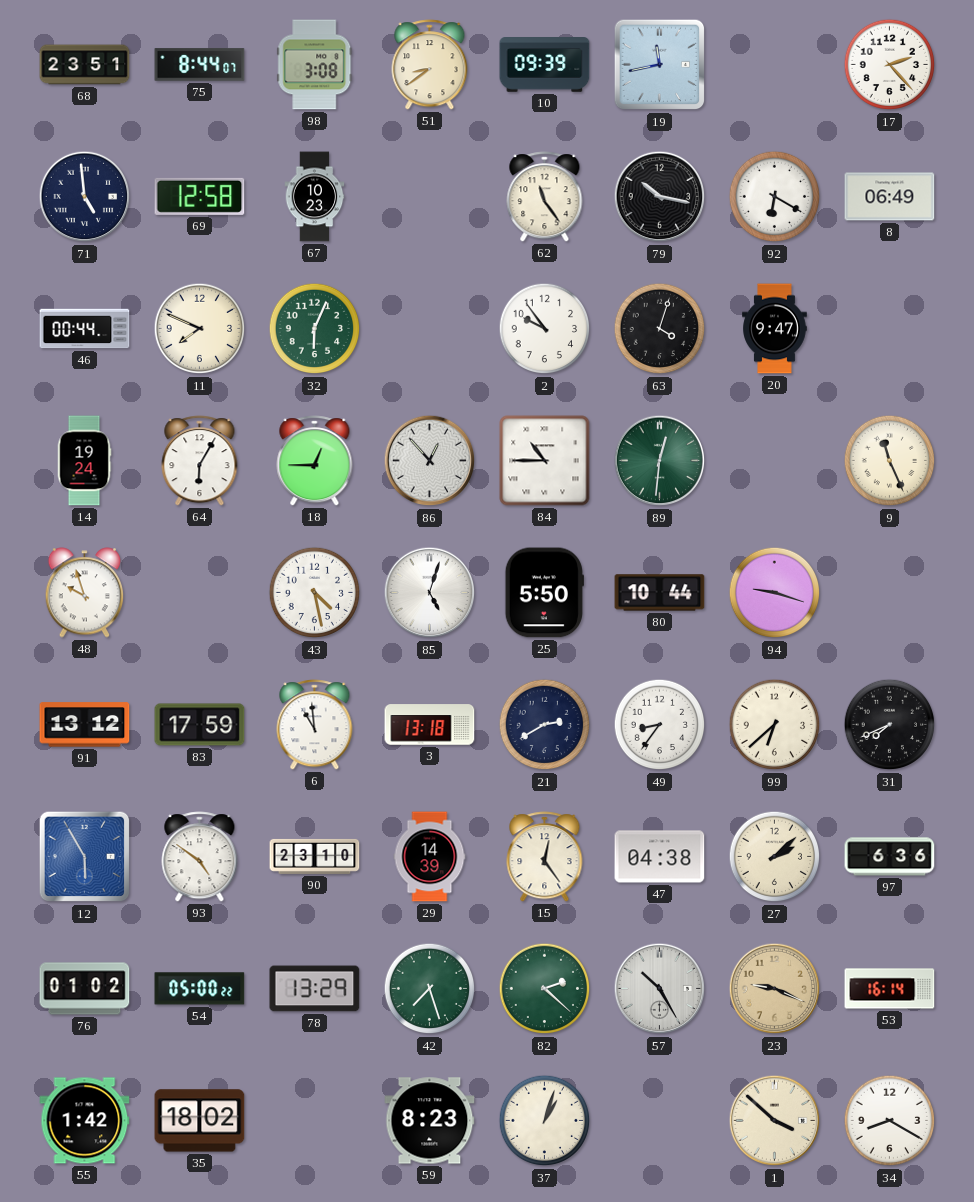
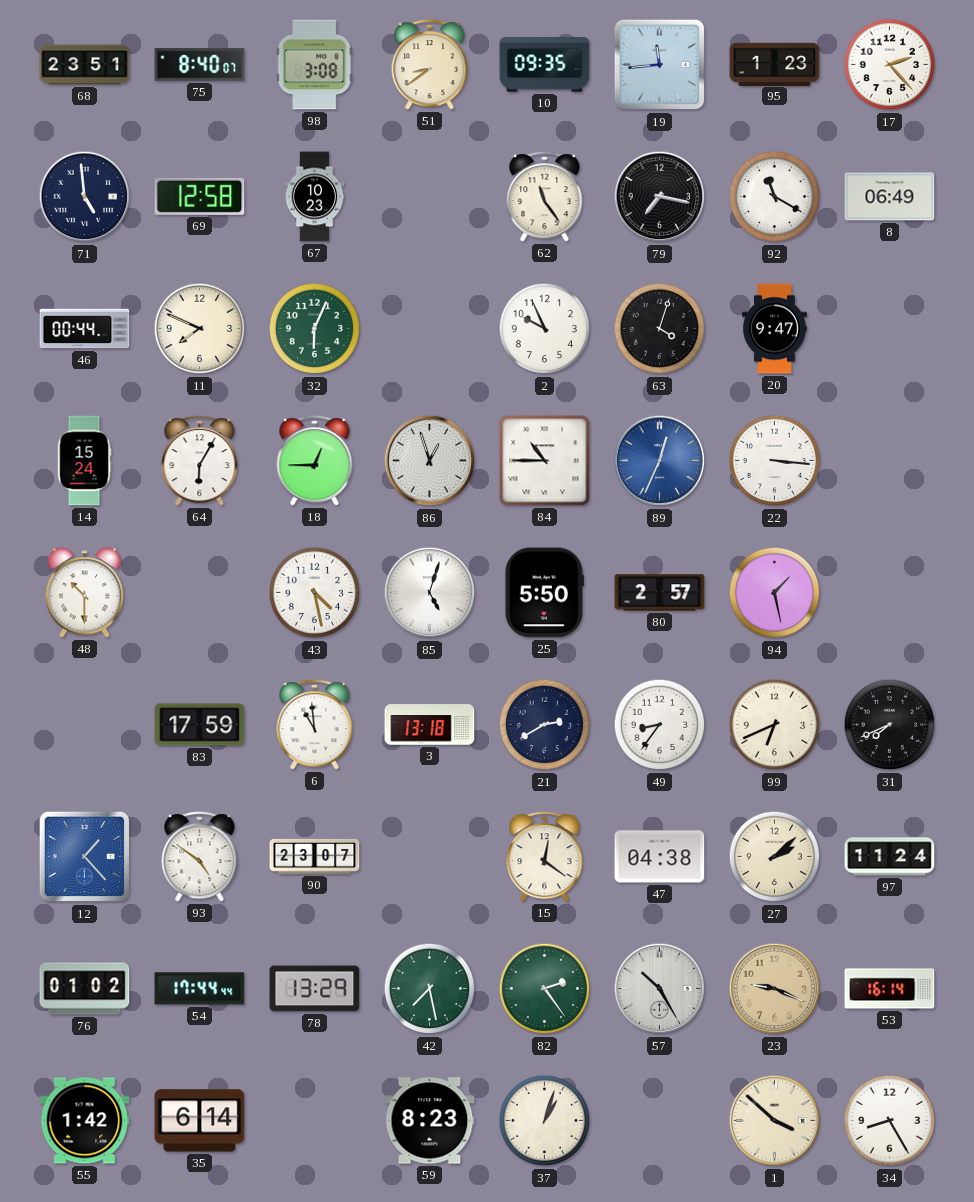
75: 8:44 -> 8:40 (200, 65)
10: 09:39 -> 09:35 (545, 65)
19: 11:43 -> 11:44 (660, 65)
95: none -> 1:23 (775, 64)
79: 10:17 -> 7:17 (660, 197)
92: 6:20 -> 11:20 (775, 197)
2: 9:54 -> 9:56 (545, 329)
14: 19:24 -> 15:24 (84, 461)
86: 12:53 -> 12:57 (430, 461)
89: 12:31 -> 12:34 (660, 461)
89 dial: green -> blue (660, 461)
22: none -> 3:16 (775, 461)
9: 11:26 -> none (890, 461)
48: 9:57 -> 10:30 (85, 593)
80: 10:44 -> 2:57 (660, 593)
94: 9:18 -> 1:28 (775, 593)
91: 13:12 -> none (85, 725)
99: 6:38 -> 6:41 (775, 725)
12: 5:55 -> 1:23 (85, 857)
90: 23:10 -> 23:07 (315, 856)
29: 14:39 -> none (430, 857)
15: 12:24 -> 12:21 (545, 857)
97: 6:36 -> 11:24 (890, 857)
54: 05:00 -> 17:44 (200, 989)
42: 7:27 -> 7:28 (430, 989)
82: 2:22 -> 2:24 (545, 989)
35: 18:02 -> 6:14 (200, 1121)
34: 8:20 -> 8:25 (890, 1121)
